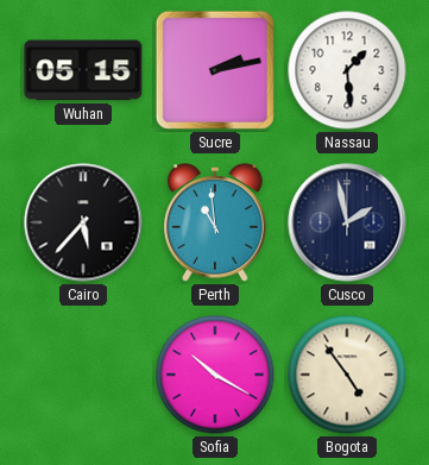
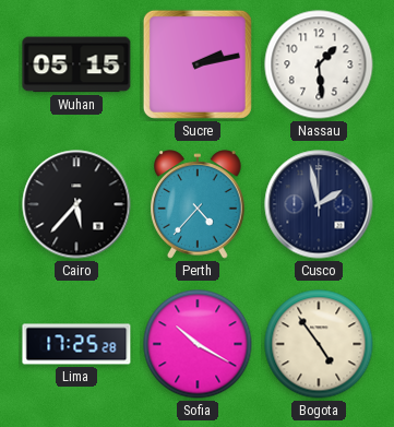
Perth: 10:59 -> 4:37 (199, 204)
Lima: none -> 17:25 (76, 344)
